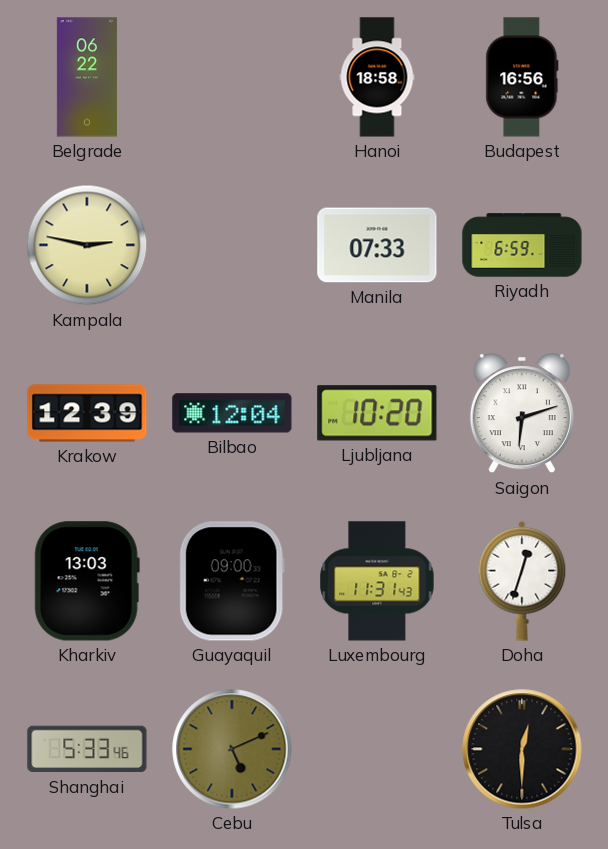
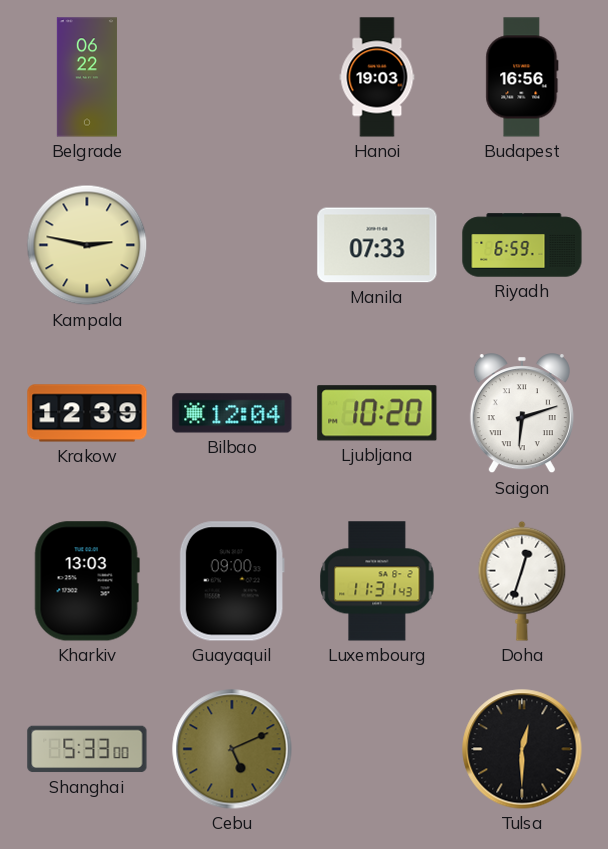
Hanoi: 18:58 -> 19:03 (377, 77)
Shanghai: 5:33:46 -> 5:33:00 (87, 749)
